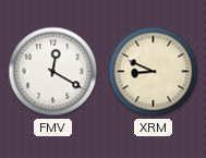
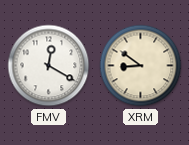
XRM: 8:49 -> 8:51 (141, 66)
